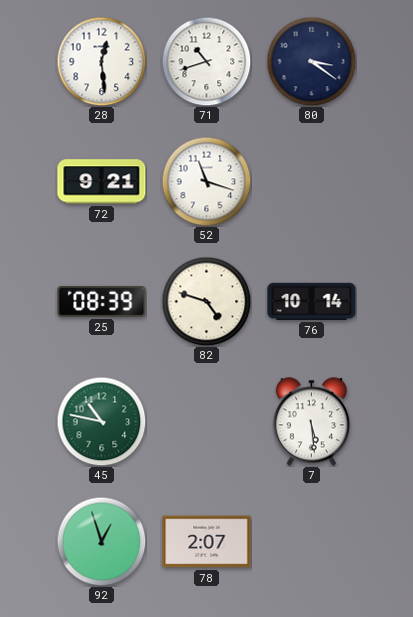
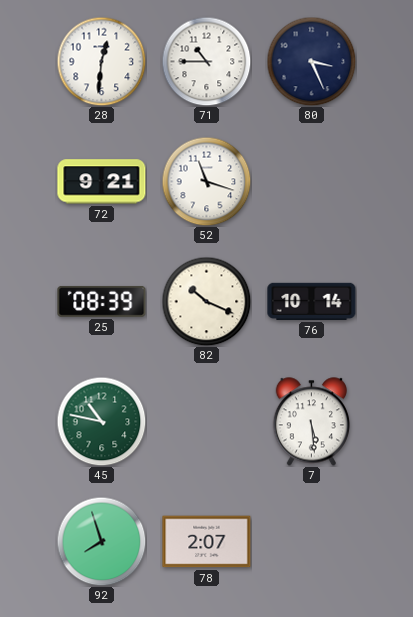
28: 12:29 -> 12:31 (101, 61)
71: 10:42 -> 10:45 (206, 61)
80: 3:21 -> 3:26 (311, 61)
82: 4:48 -> 10:19 (206, 301)
92: 12:57 -> 7:57 (101, 541)
